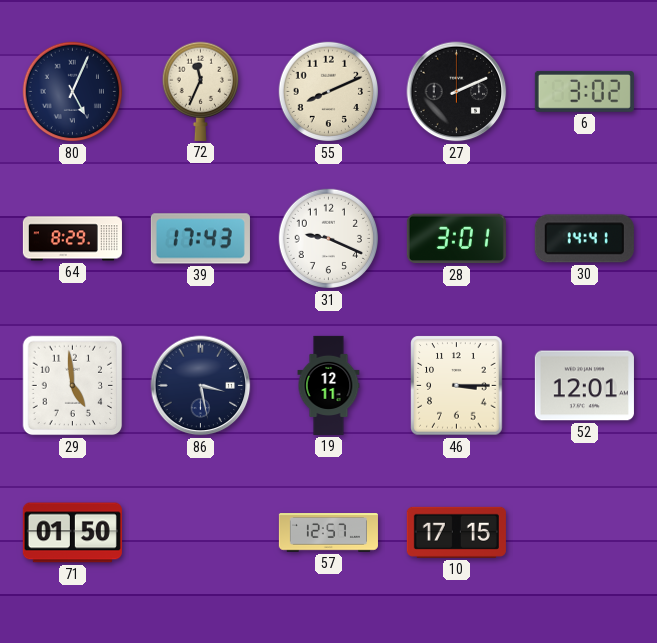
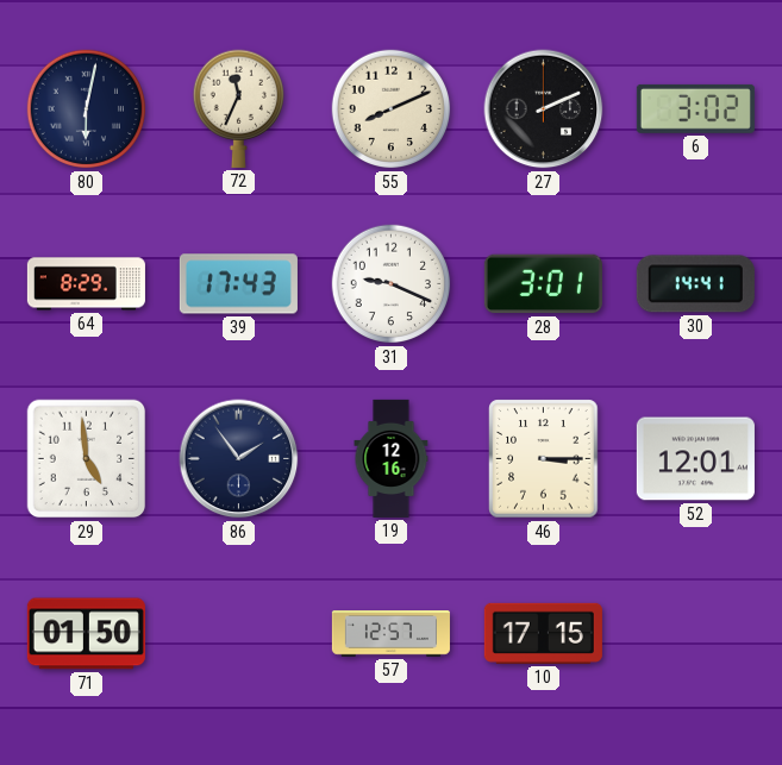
80: 5:04 -> 6:02 (87, 109)
86: 3:28 -> 1:54 (239, 459)
19: 12:11 -> 12:16 (392, 458)
